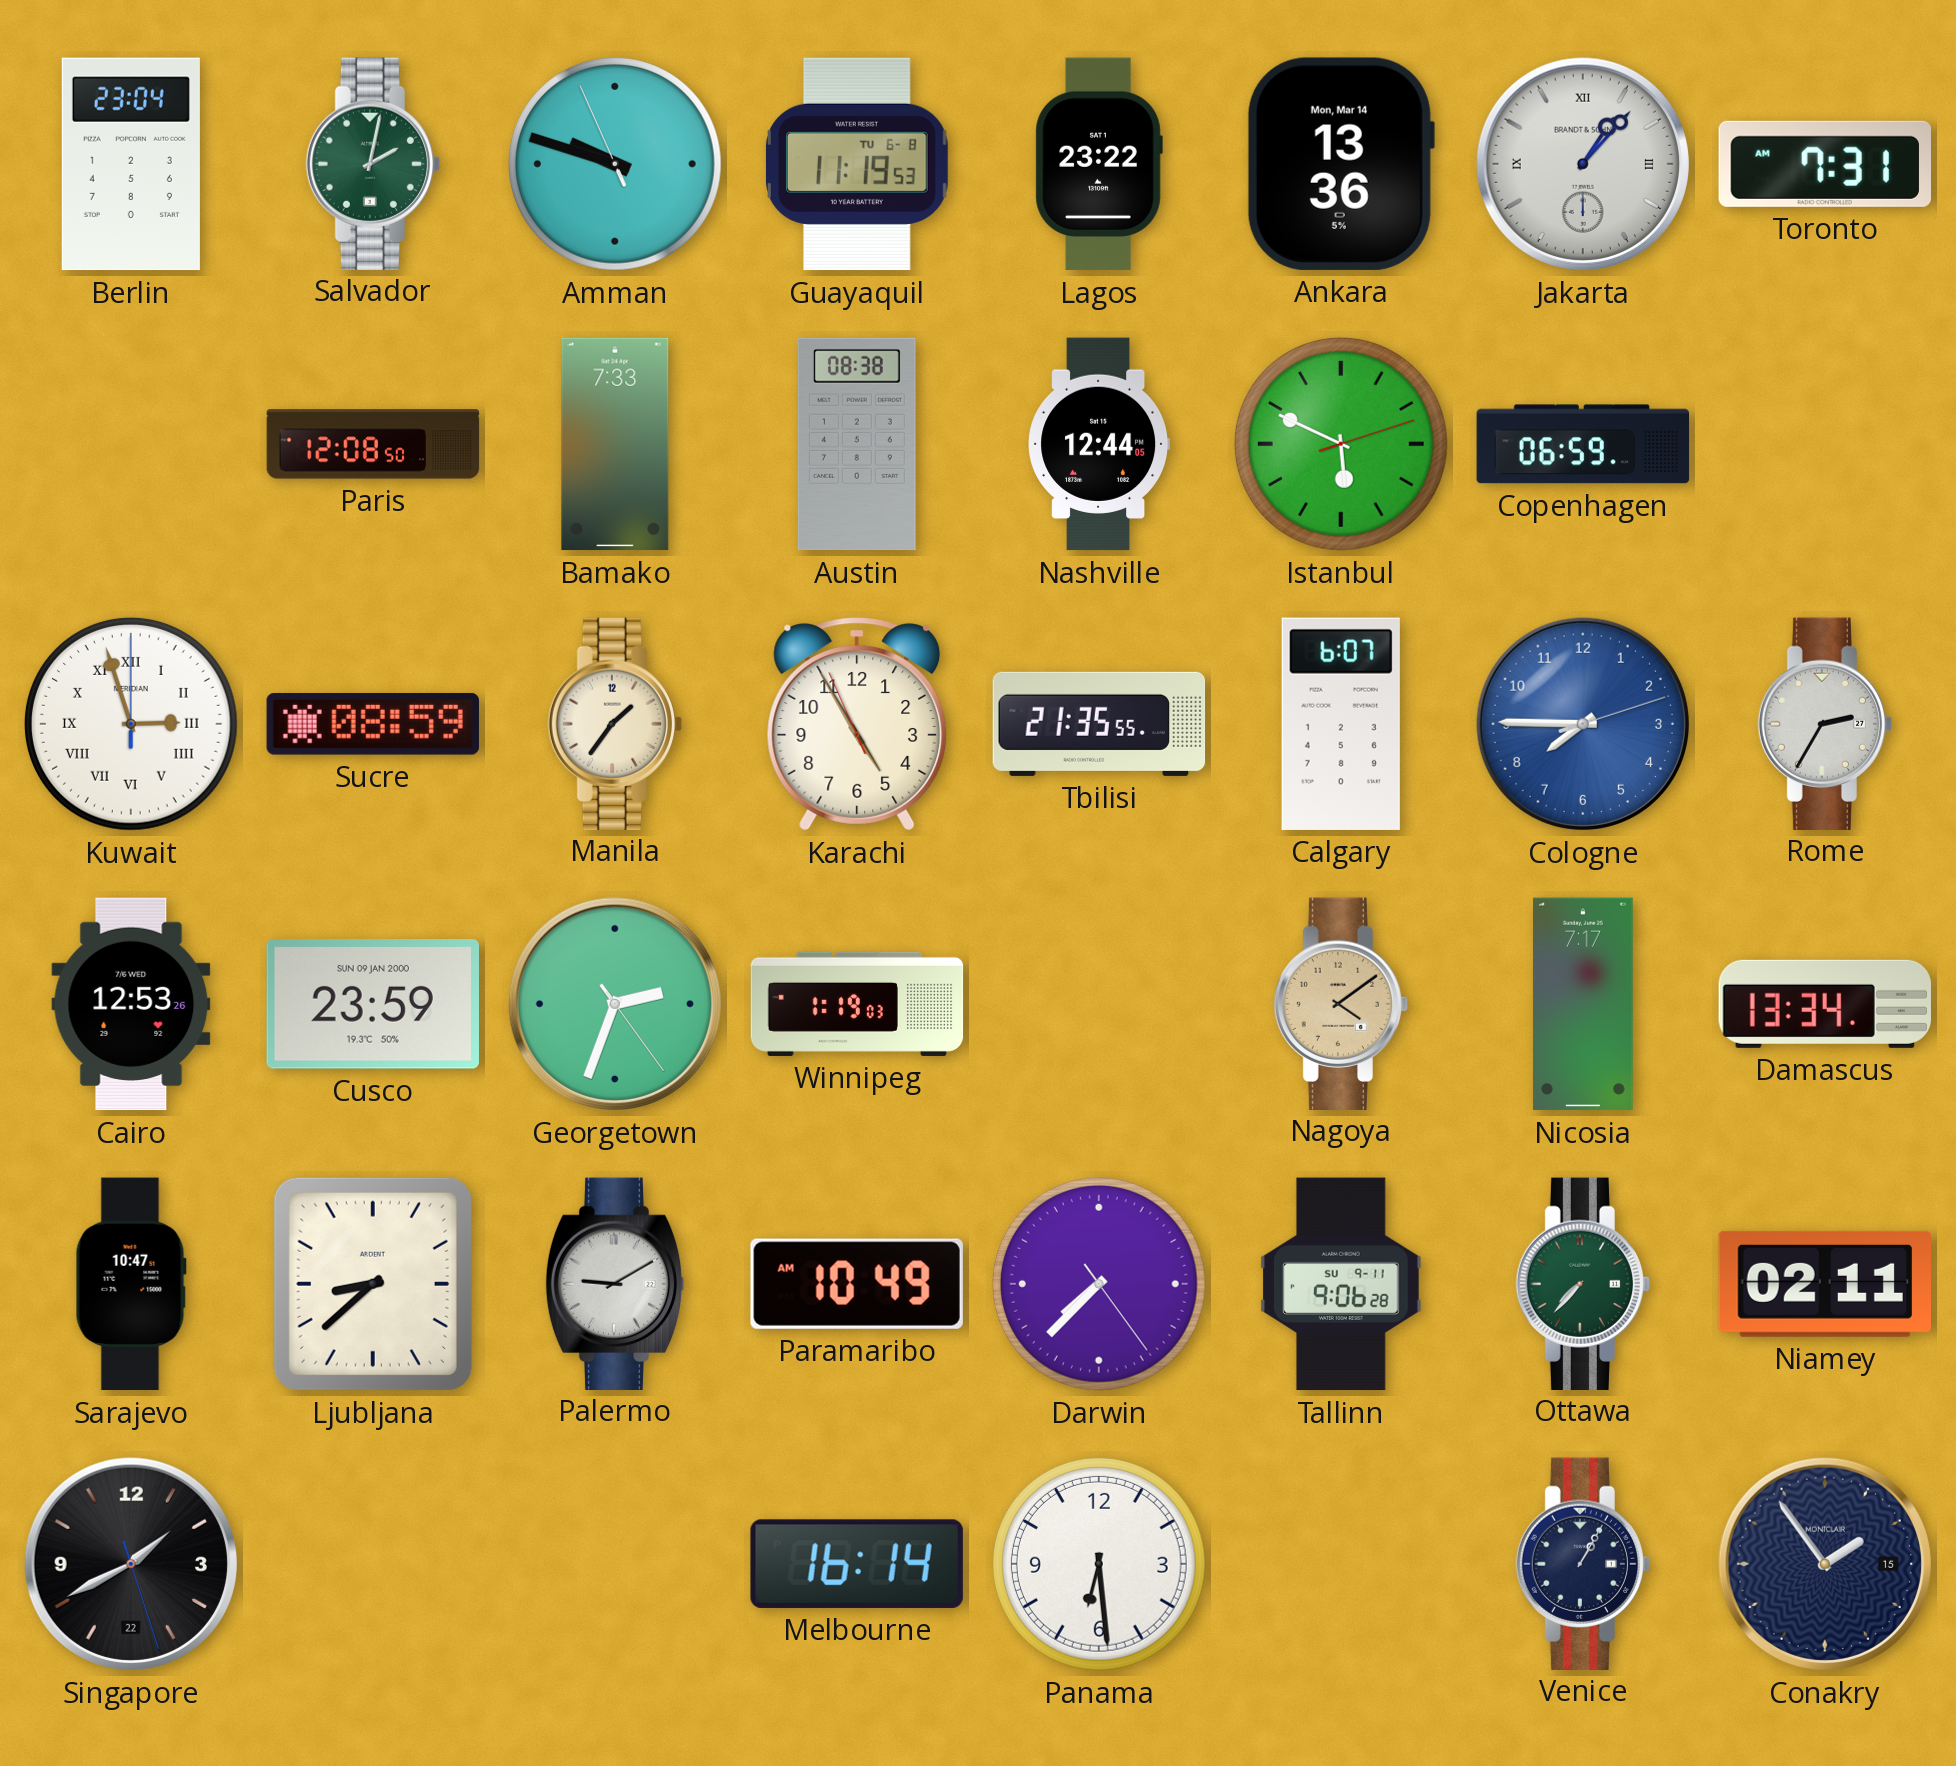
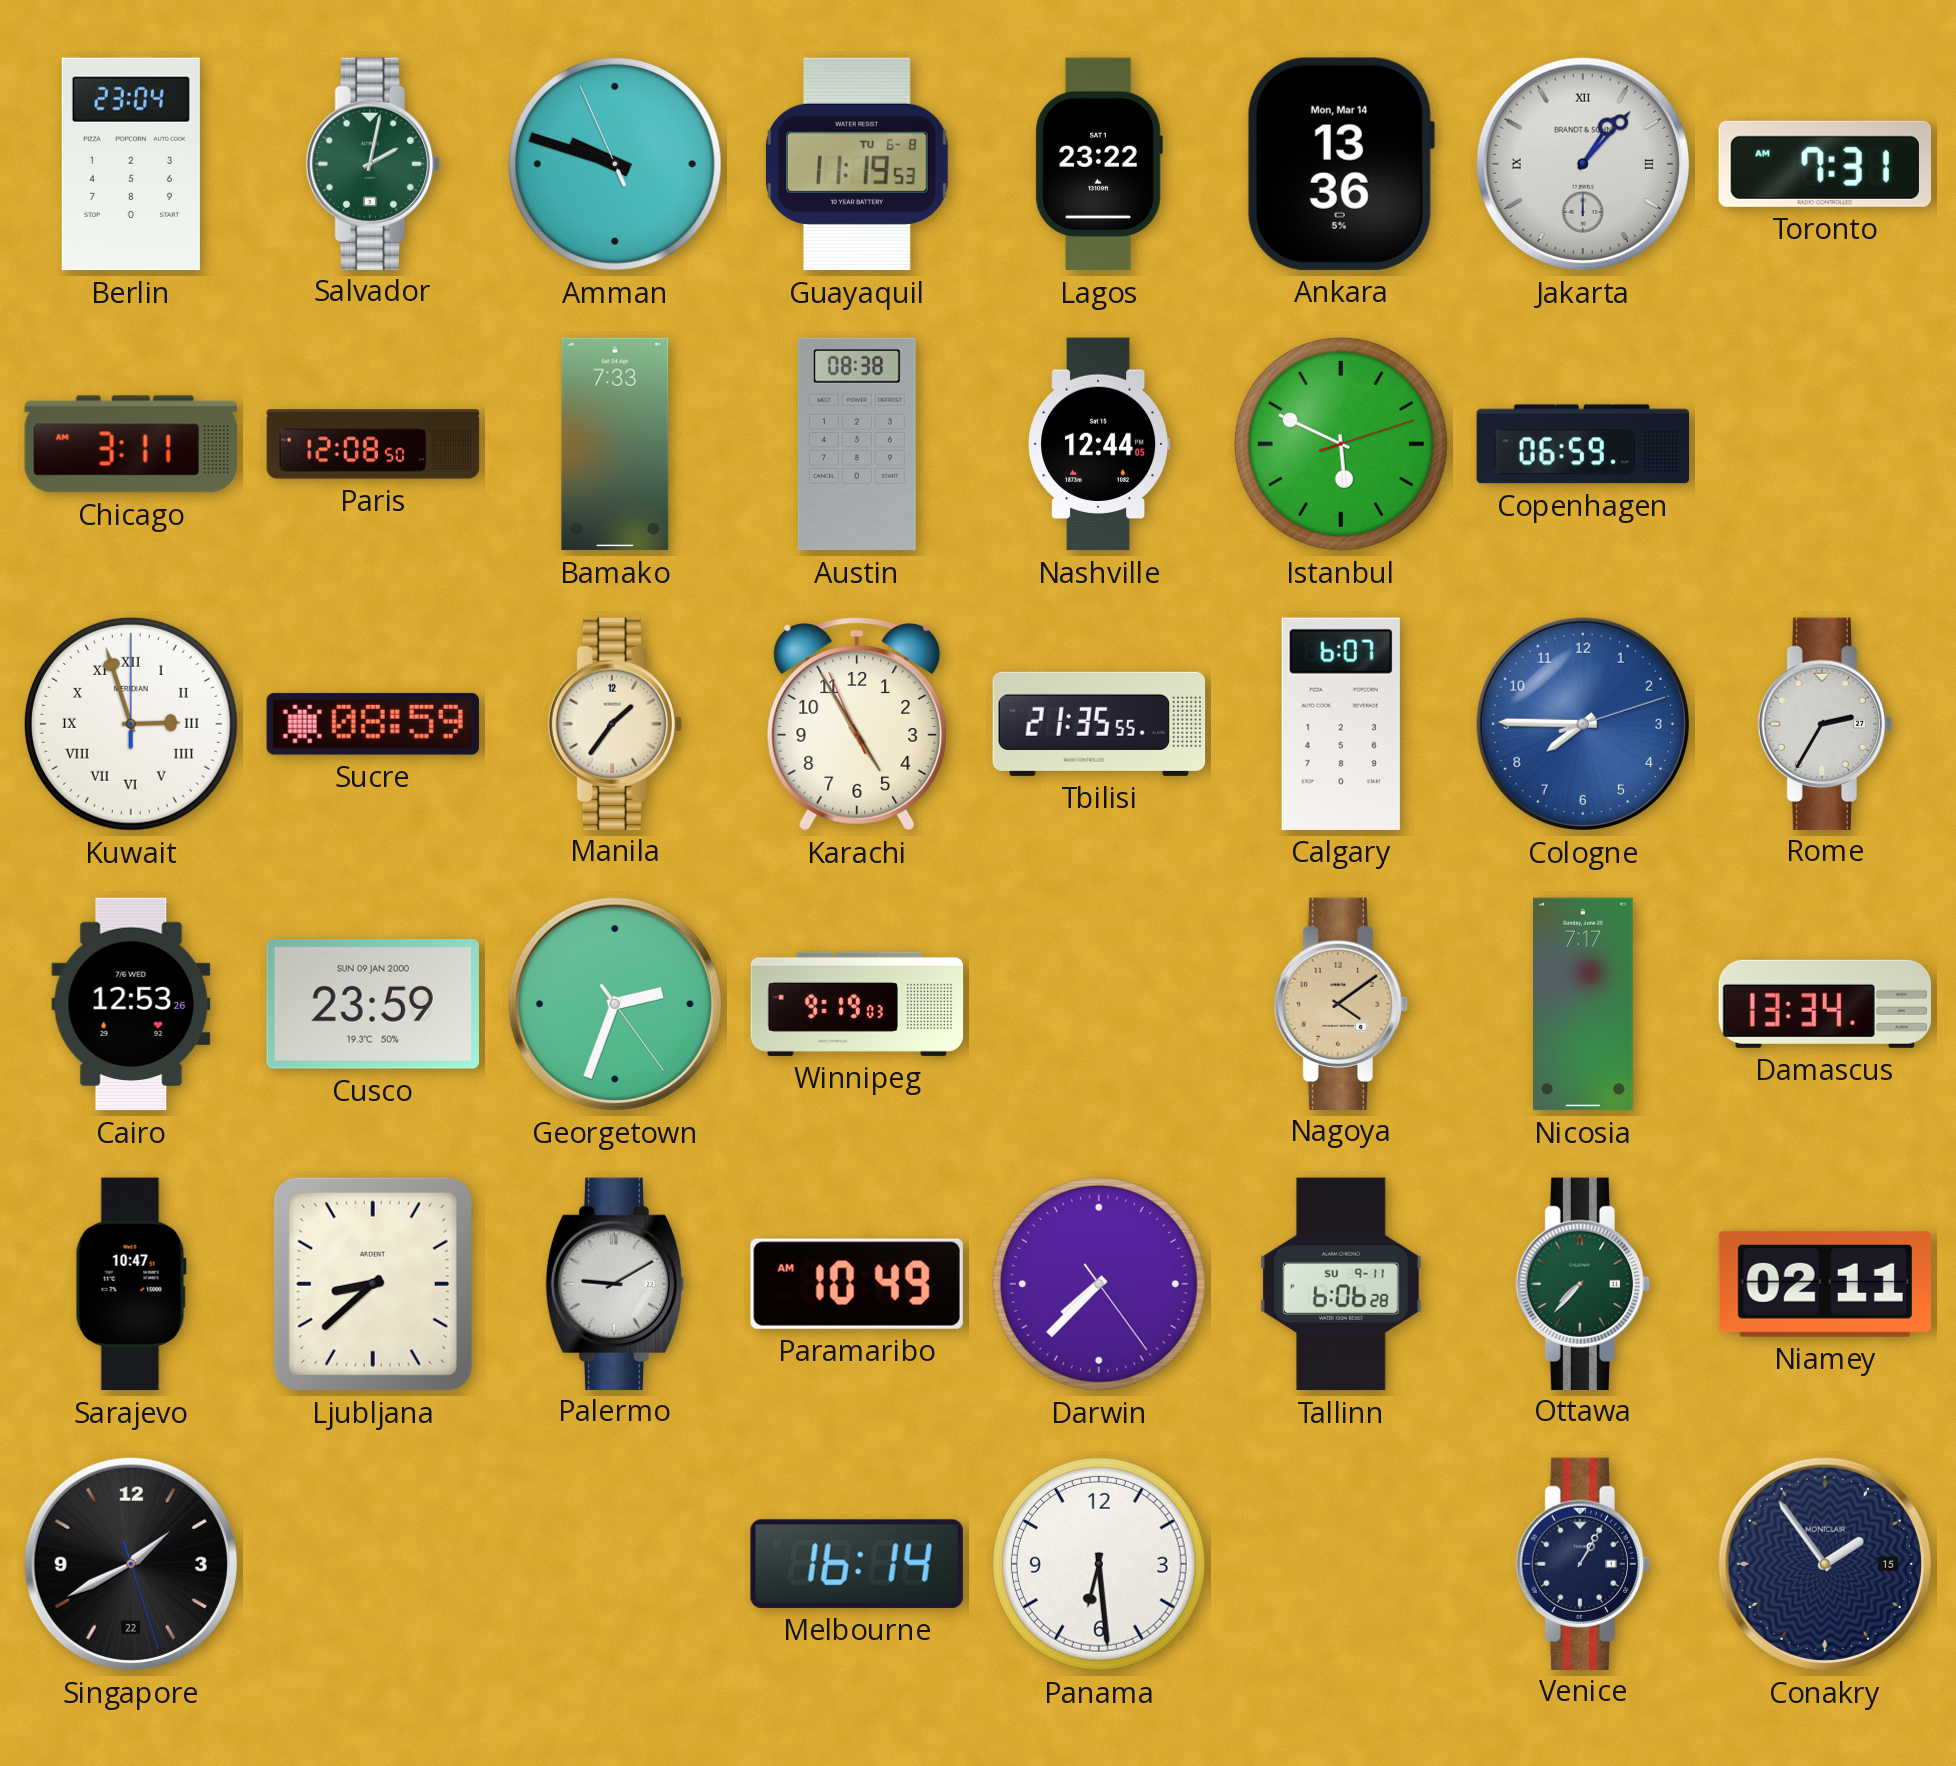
Chicago: none -> 3:11 (130, 444)
Winnipeg: 1:19 -> 9:19 (857, 1004)
Tallinn: 9:06 -> 6:06 (1342, 1284)
